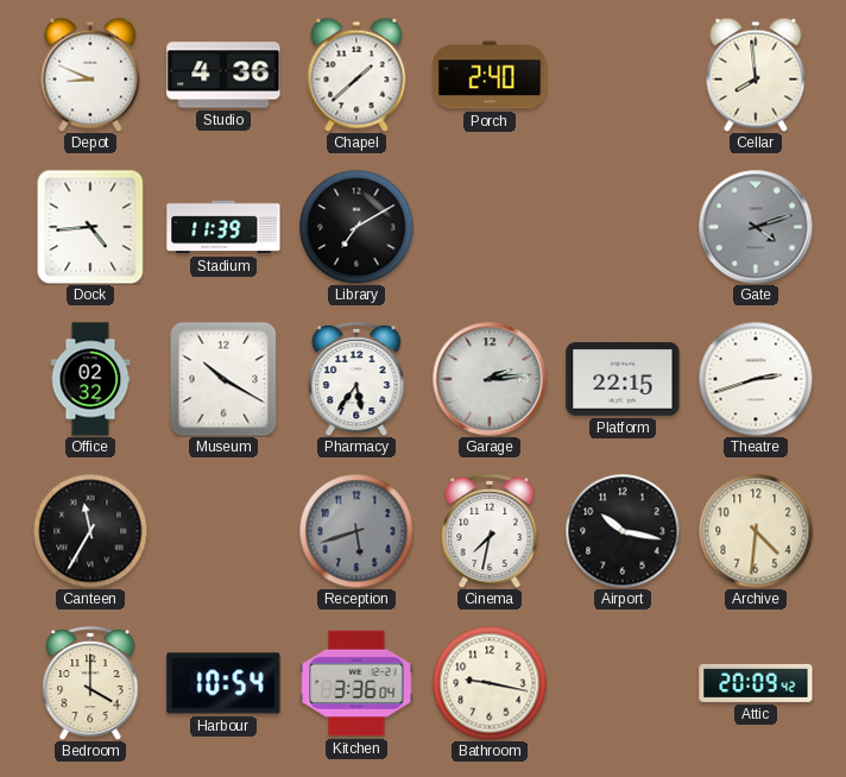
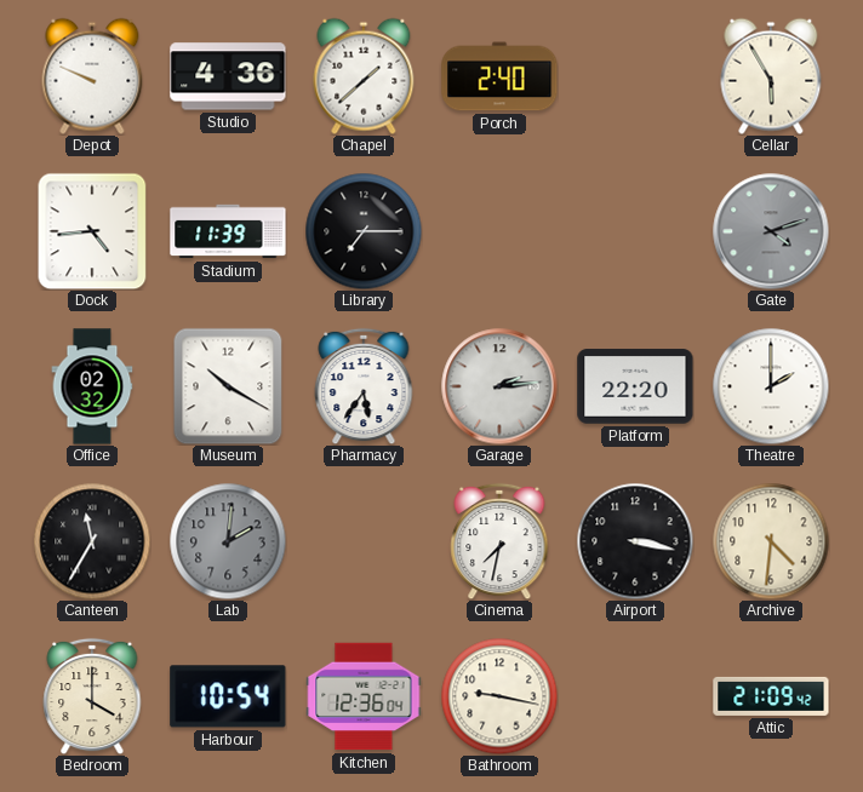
Depot: 8:49 -> 9:49 (92, 76)
Cellar: 7:59 -> 5:55 (771, 76)
Library: 7:10 -> 7:15 (364, 231)
Platform: 22:15 -> 22:20 (635, 386)
Theatre: 2:42 -> 2:00 (771, 386)
Lab: none -> 2:01 (228, 541)
Reception: 5:42 -> none (356, 531)
Airport: 10:17 -> 3:17 (635, 541)
Kitchen: 3:36 -> 12:36 (364, 696)
Attic: 20:09 -> 21:09 (771, 696)
